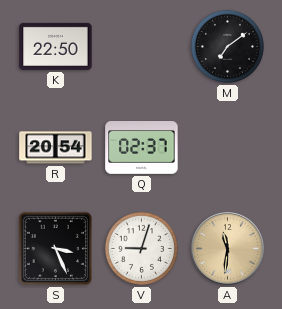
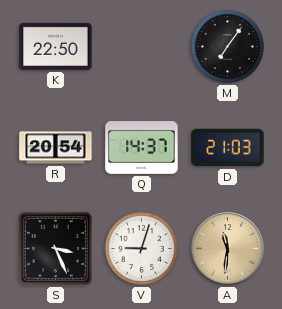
M: 7:09 -> 7:06 (227, 46)
Q: 02:37 -> 14:37 (142, 148)
D: none -> 21:03 (228, 148)
